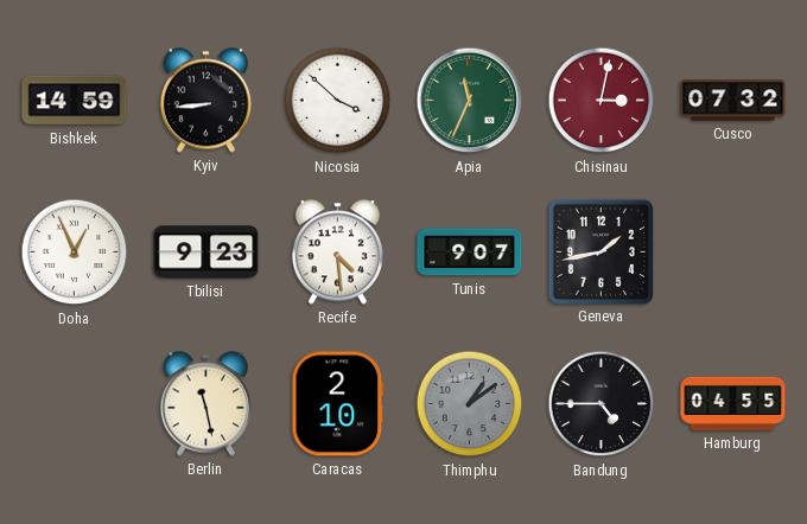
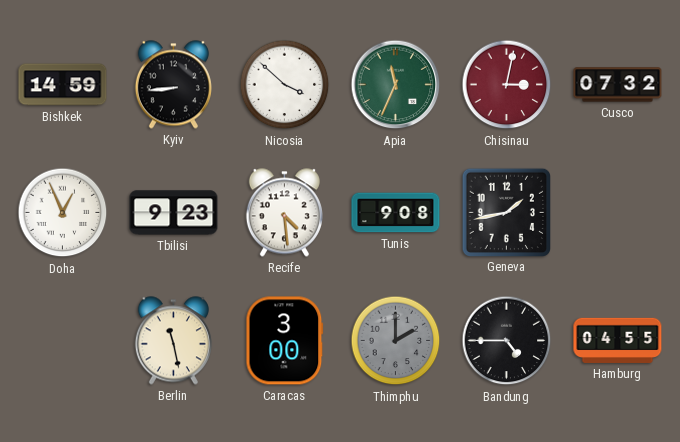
Tunis: 9:07 -> 9:08 (396, 213)
Caracas: 2:10 -> 3:00 (285, 341)
Thimphu: 1:09 -> 2:00 (396, 341)
